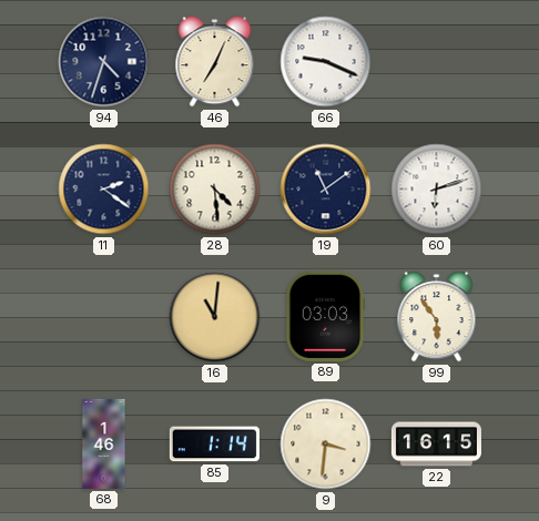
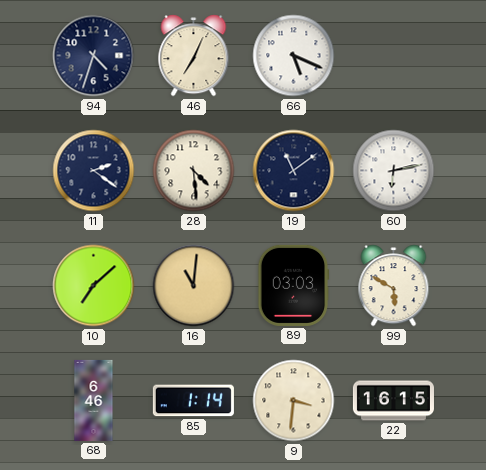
66: 9:19 -> 5:19 (294, 56)
60: 6:12 -> 6:13 (394, 171)
10: none -> 7:08 (94, 286)
99: 5:54 -> 5:50 (394, 286)
68: 1:46 -> 6:46 (94, 400)
